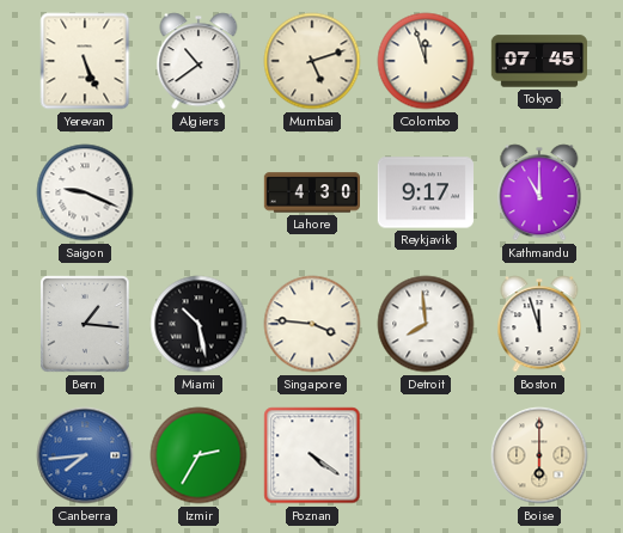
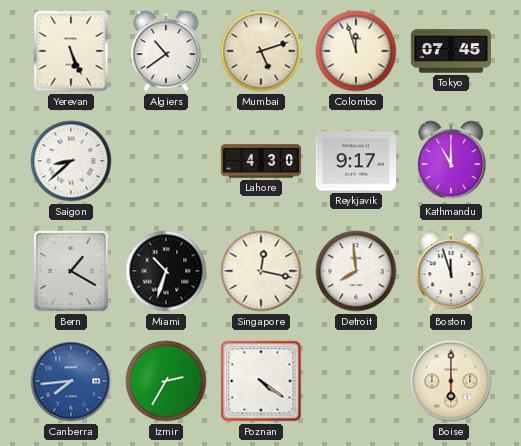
Saigon: 9:19 -> 8:38 (71, 161)
Bern: 1:16 -> 1:20 (71, 271)
Miami: 10:28 -> 10:33 (166, 271)
Singapore: 3:46 -> 12:17 (261, 271)
